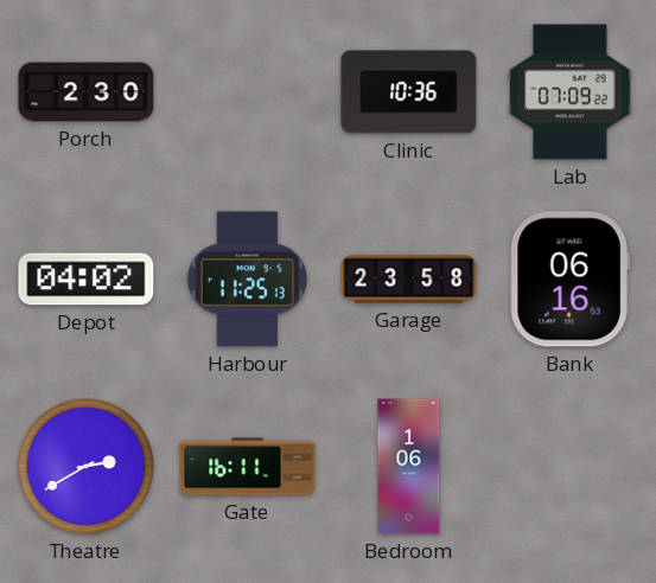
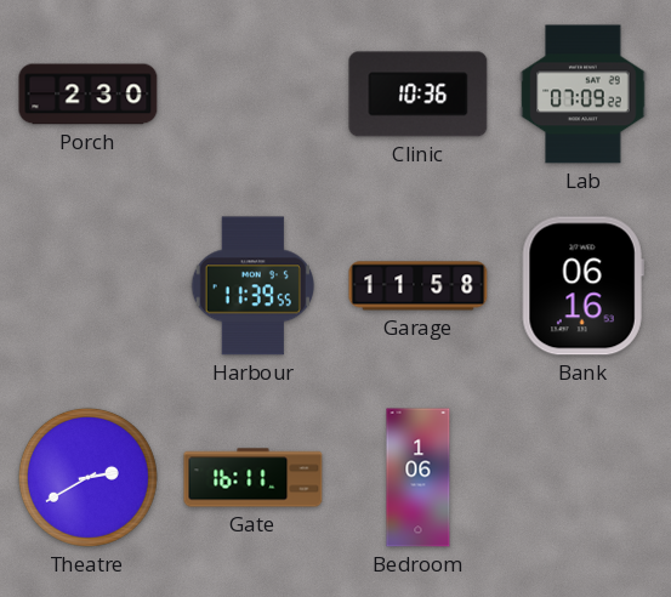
Depot: 04:02 -> none (87, 280)
Harbour: 11:25 -> 11:39 (252, 286)
Garage: 23:58 -> 11:58 (419, 286)
